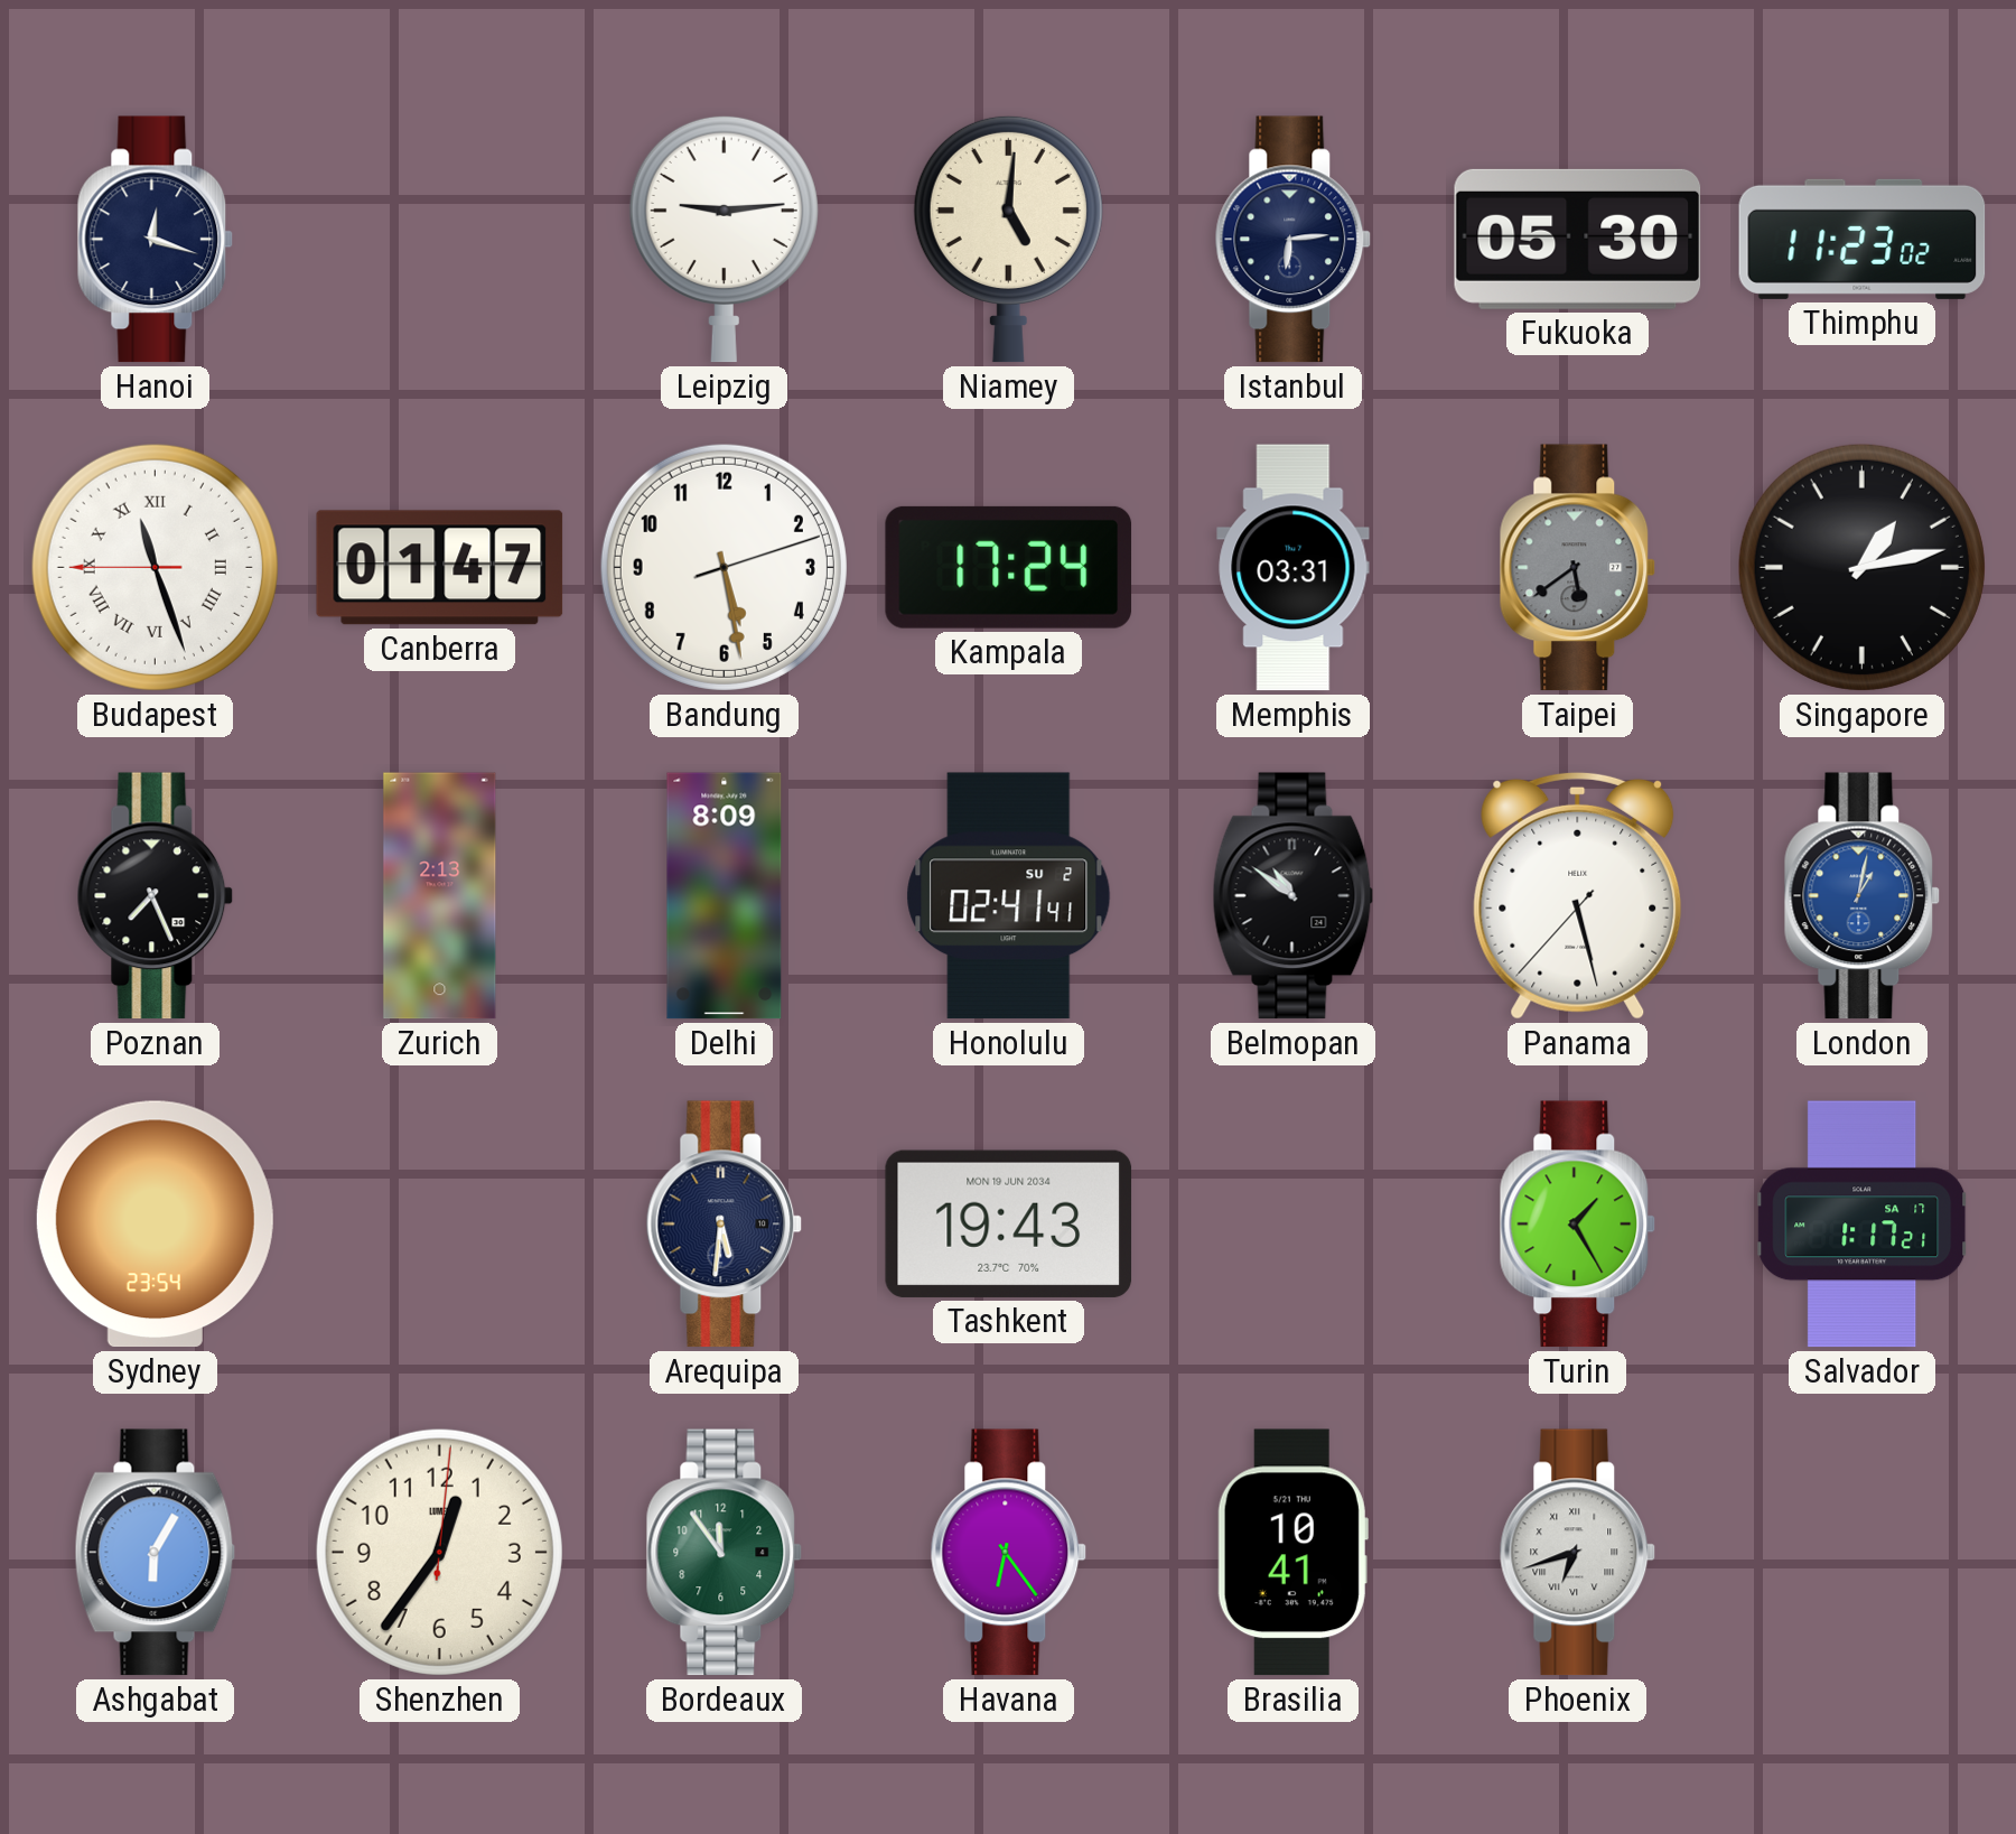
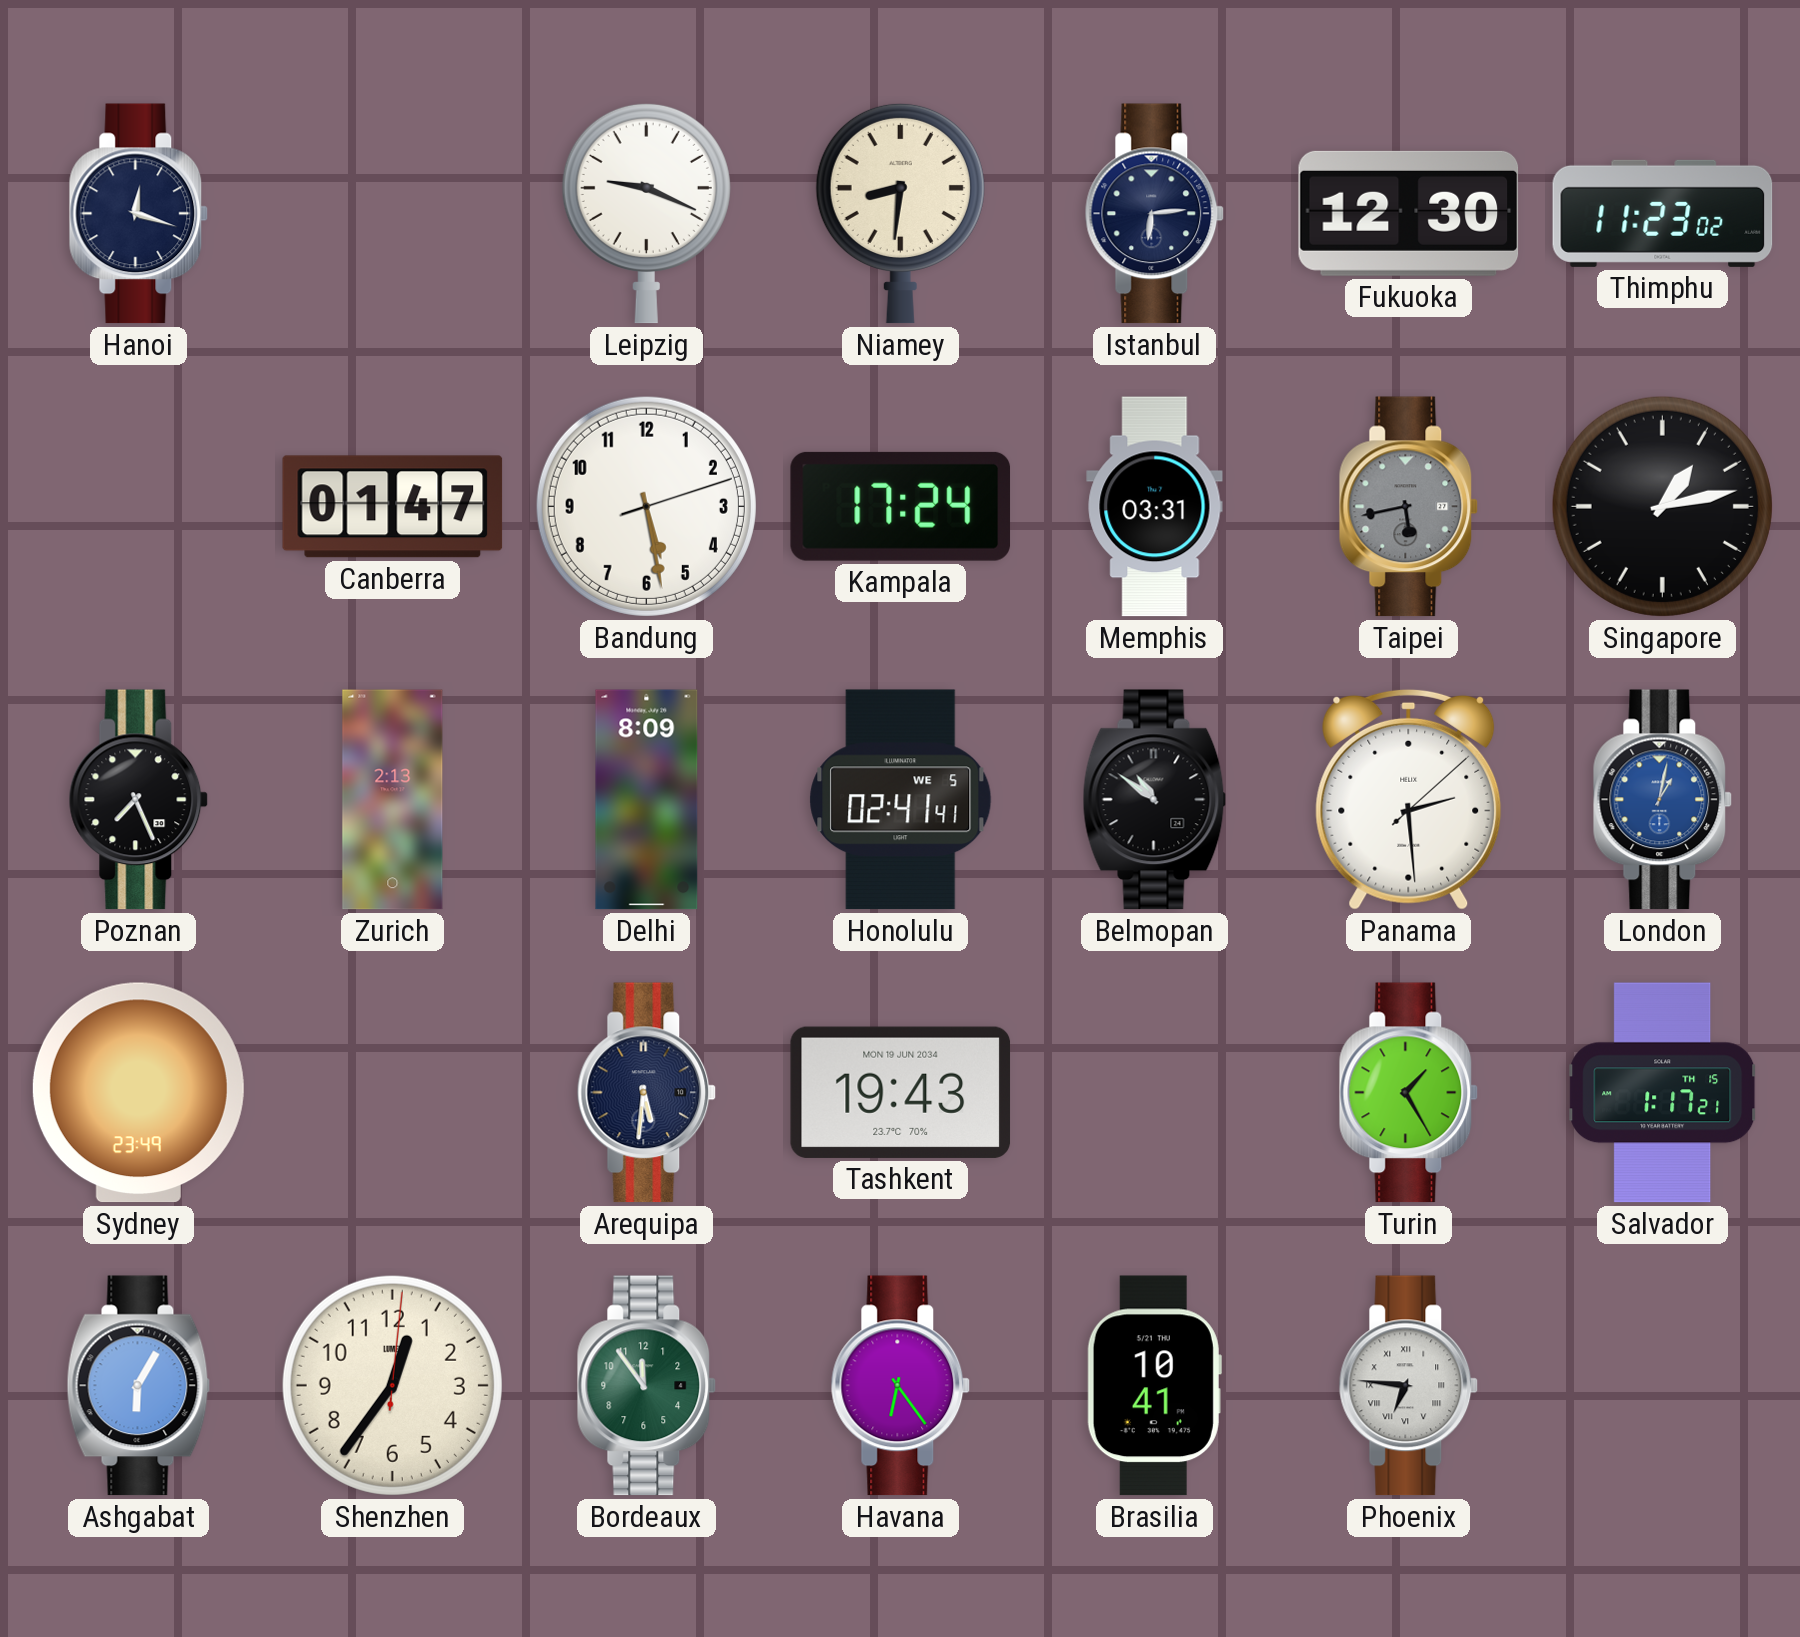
Leipzig: 9:14 -> 9:19 (646, 213)
Niamey: 5:01 -> 8:31 (900, 213)
Fukuoka: 05:30 -> 12:30 (1409, 213)
Budapest: 11:26 -> none (155, 567)
Taipei: 5:39 -> 5:43 (1409, 507)
Honolulu date: SU 2 -> WE 5 (901, 800)
Panama: 5:27 -> 2:29 (1409, 799)
Sydney: 23:54 -> 23:49 (138, 1093)
Salvador date: SA 17 -> TH 15 (1663, 1093)
Phoenix: 6:42 -> 6:46 (1409, 1386)
